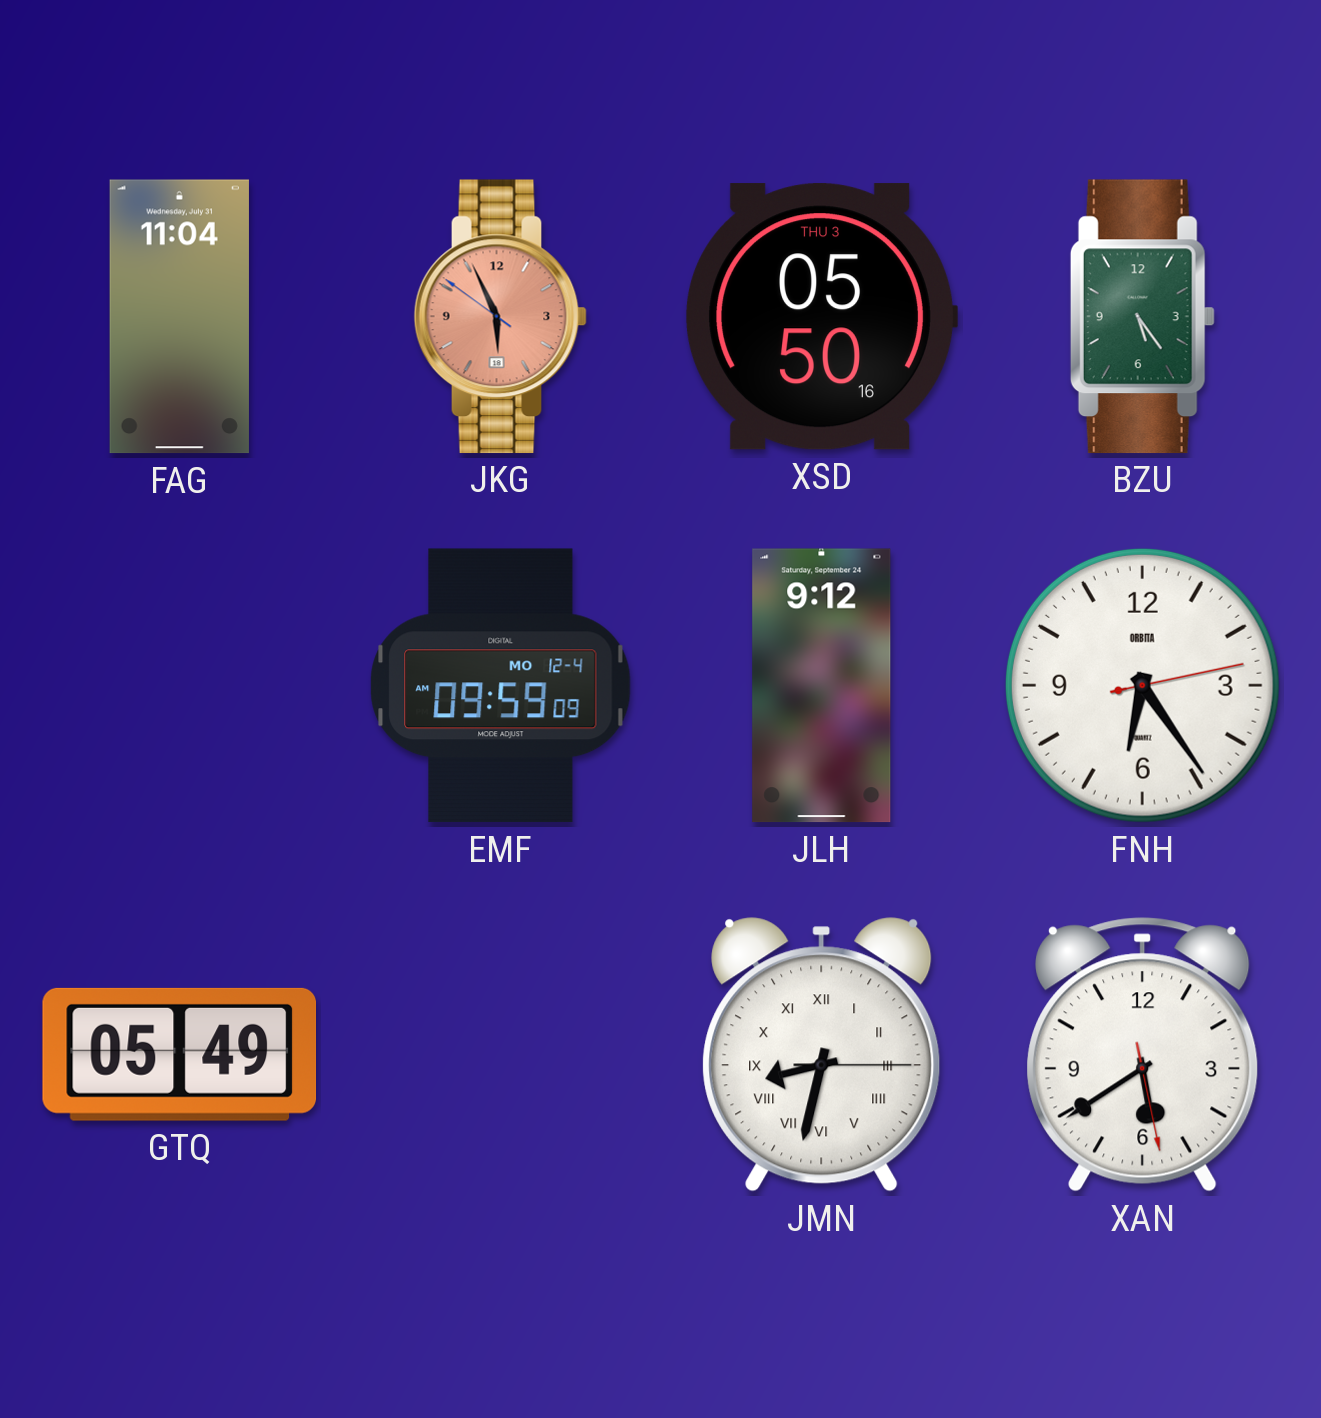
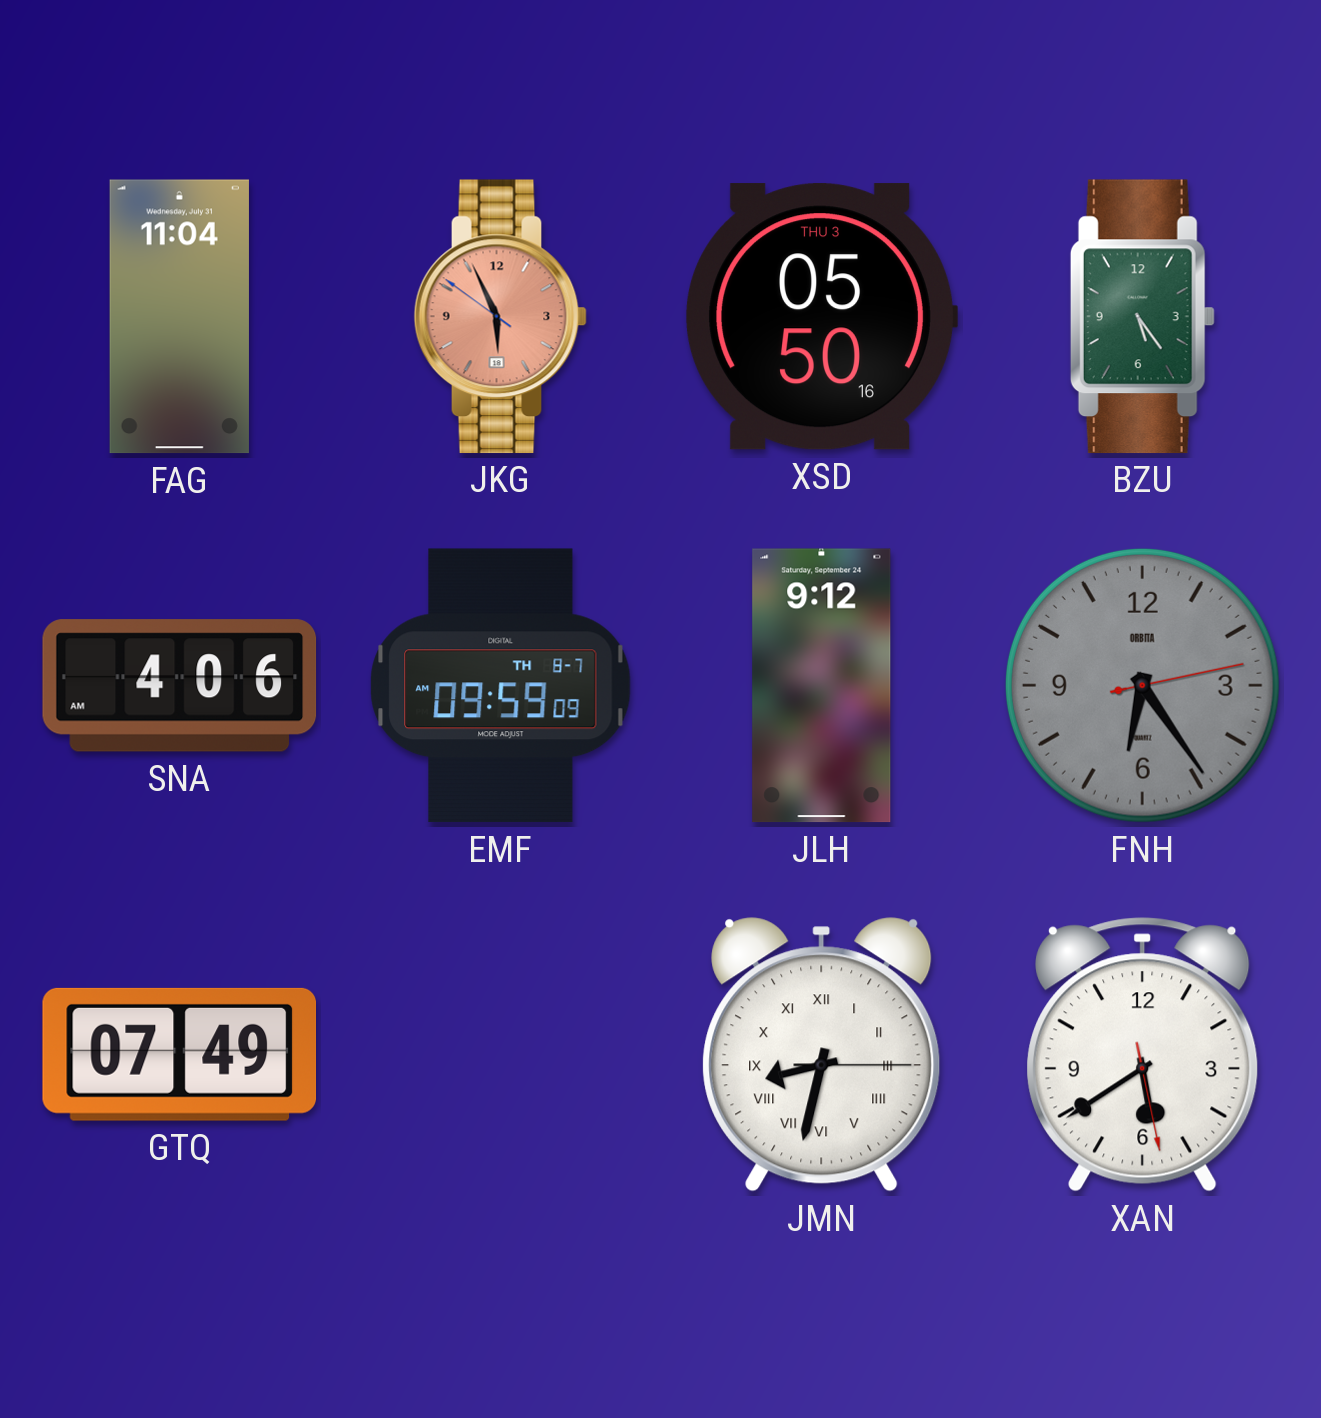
SNA: none -> 4:06 (180, 686)
EMF date: MO 12-4 -> TH 8-7 (501, 686)
FNH dial: white -> grey (1142, 685)
GTQ: 05:49 -> 07:49 (179, 1054)
